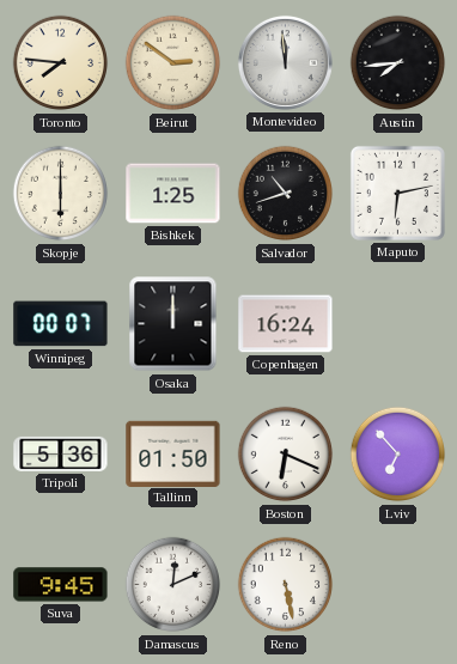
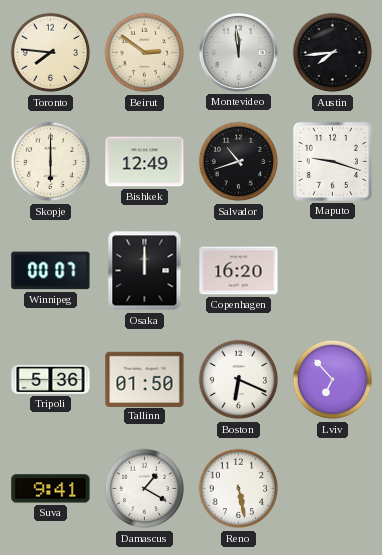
Bishkek: 1:25 -> 12:49 (145, 162)
Maputo: 6:13 -> 9:18 (332, 161)
Copenhagen: 16:24 -> 16:20 (239, 271)
Suva: 9:45 -> 9:41 (51, 489)
Damascus: 12:11 -> 1:20 (145, 489)
